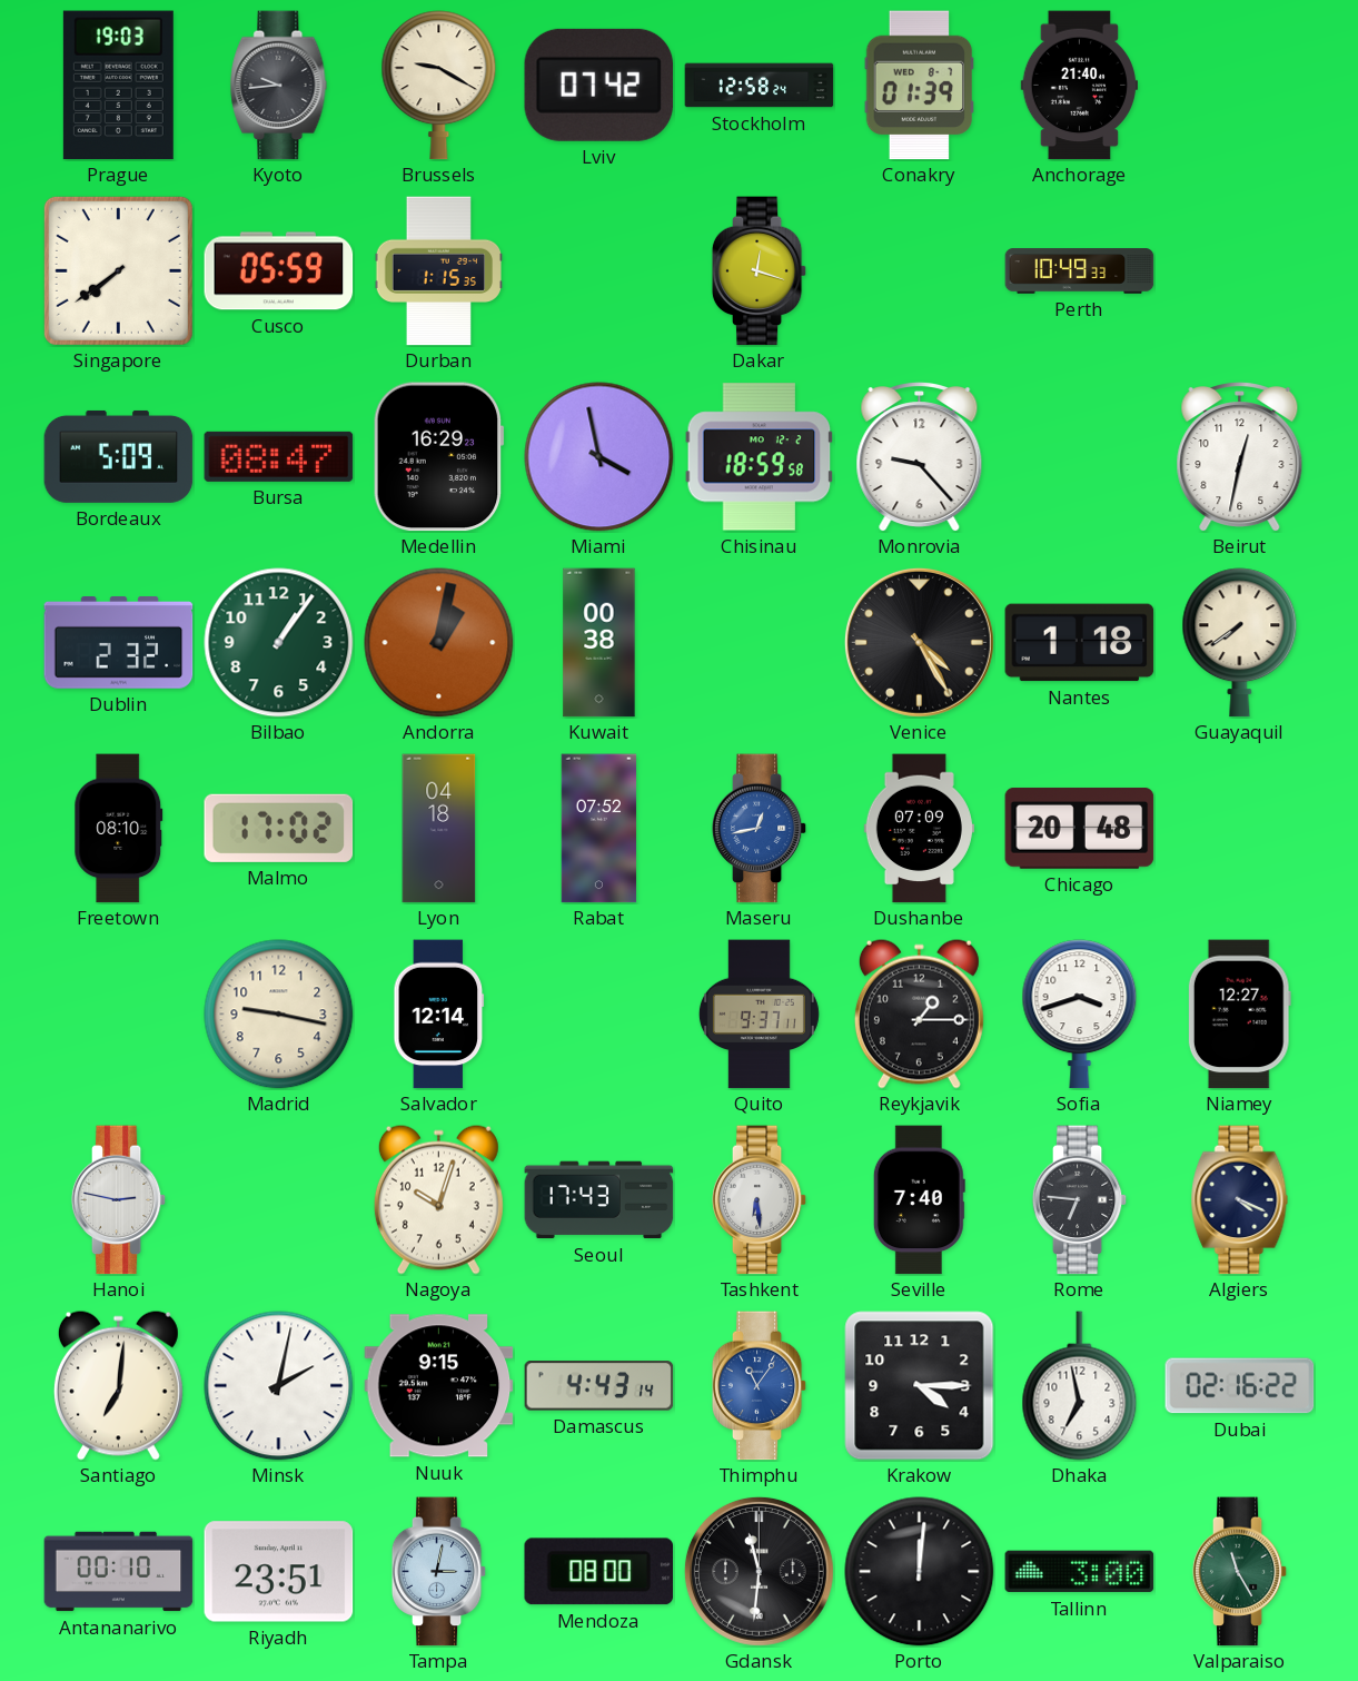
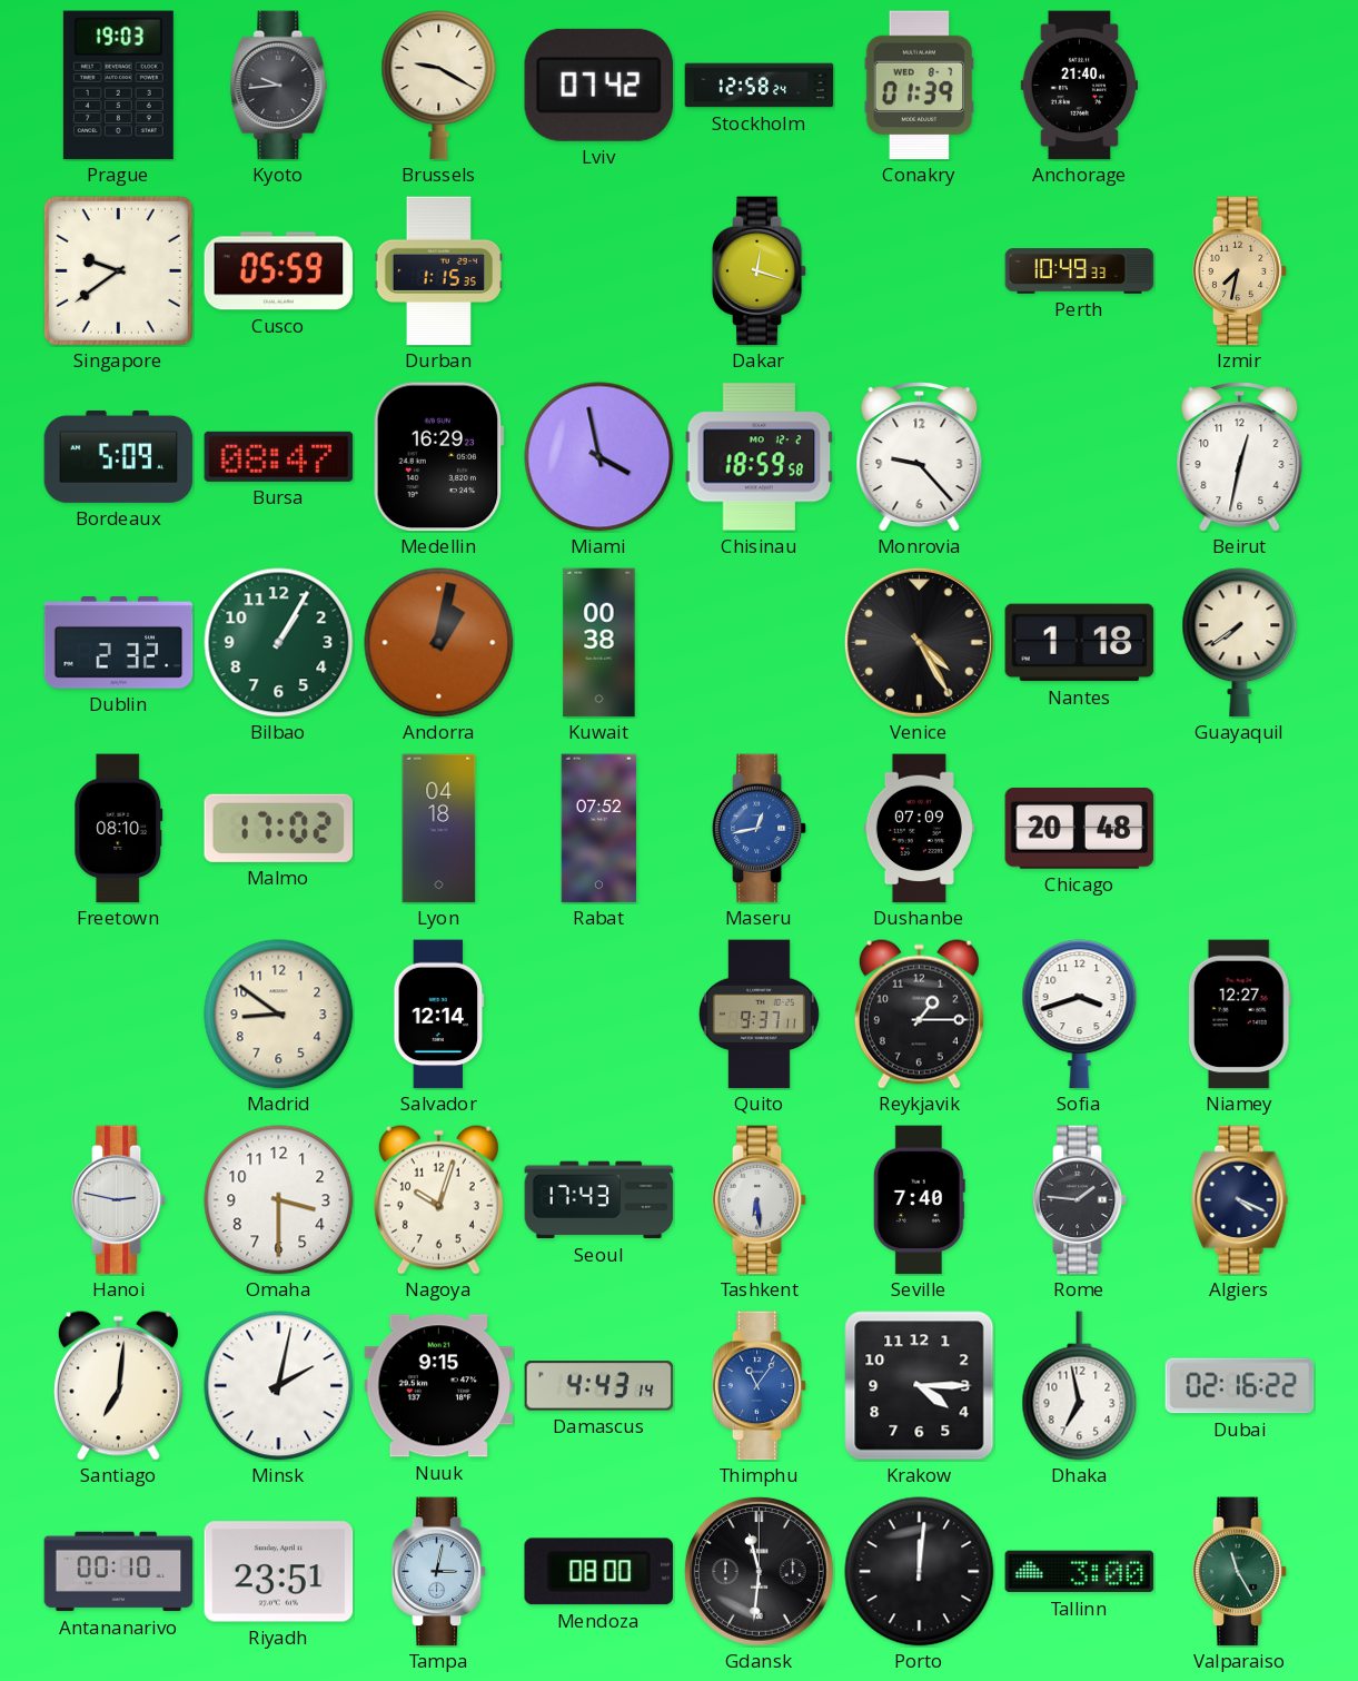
Singapore: 7:39 -> 9:39 (118, 270)
Izmir: none -> 7:32 (1240, 271)
Bilbao: 1:06 -> 1:05 (279, 643)
Madrid: 9:17 -> 8:51 (279, 1015)
Omaha: none -> 3:30 (279, 1200)
Rome: 6:46 -> 1:46 (1080, 1200)
